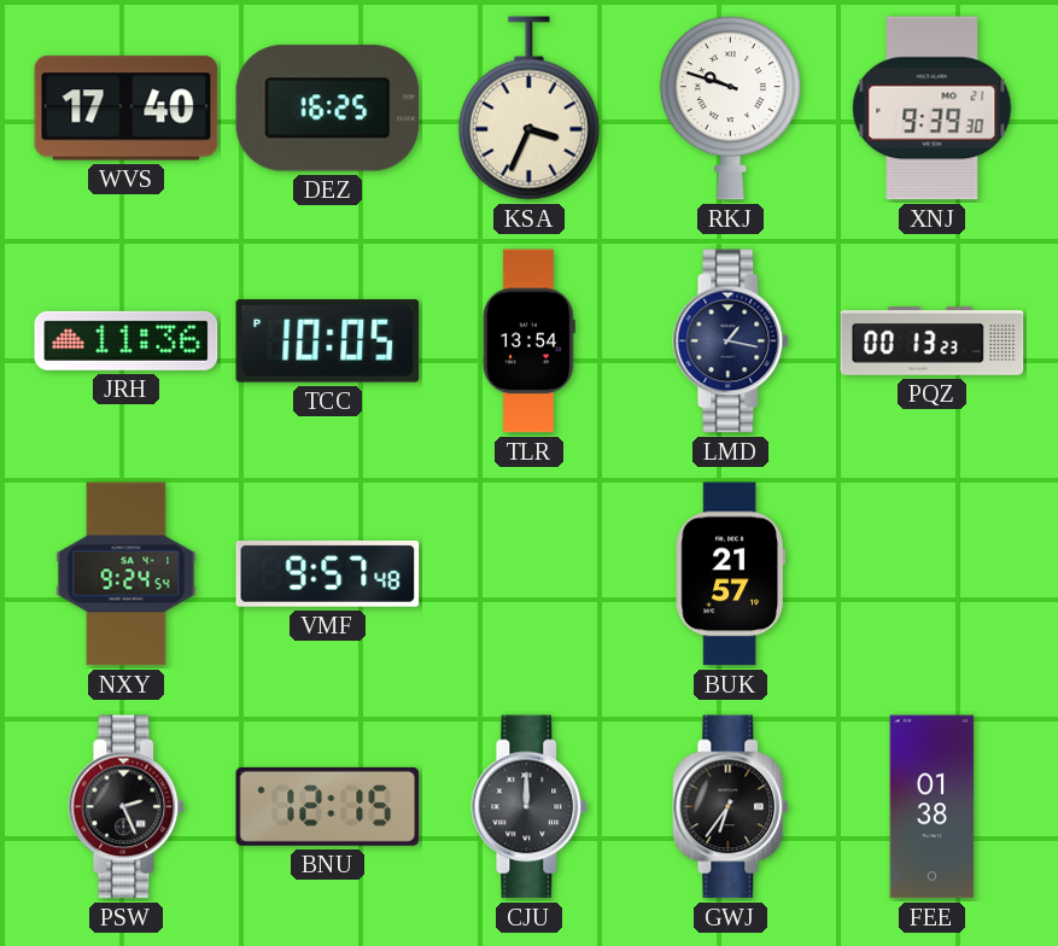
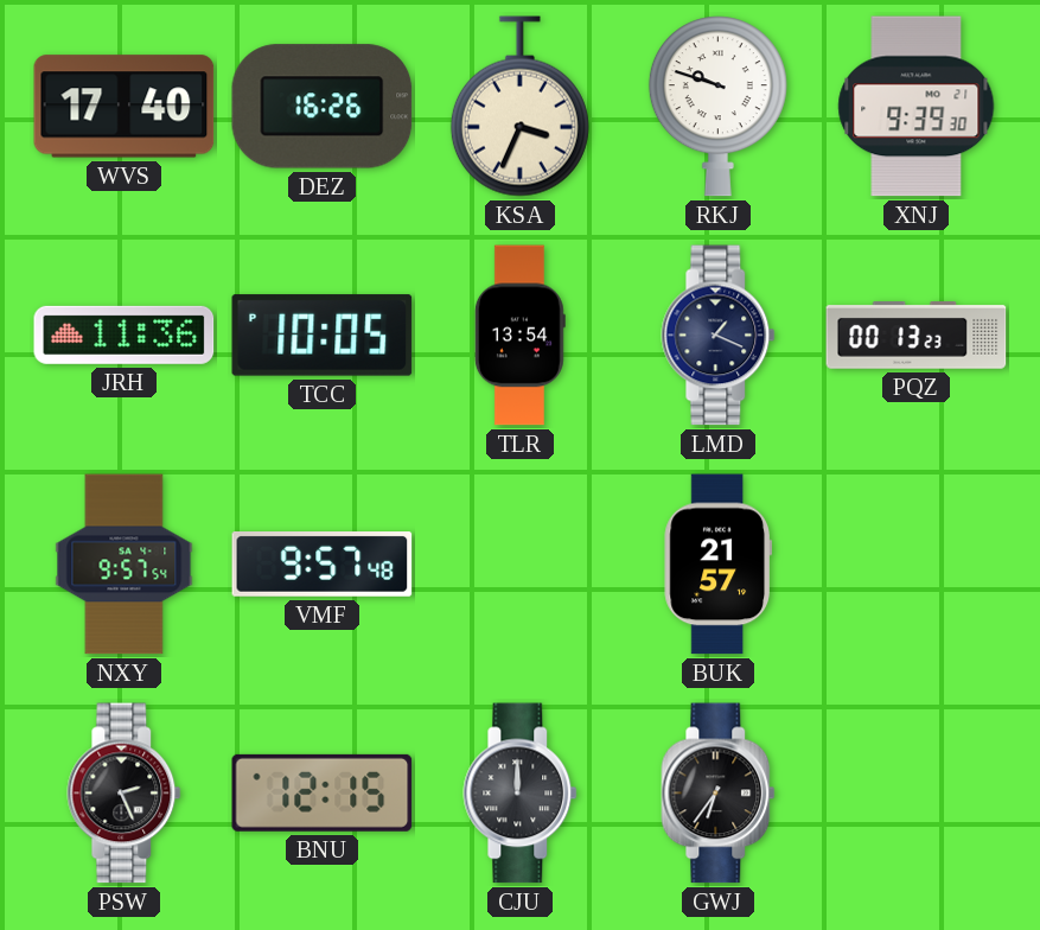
DEZ: 16:25 -> 16:26 (323, 107)
LMD: 1:17 -> 1:19 (719, 336)
NXY: 9:24 -> 9:57 (125, 565)
FEE: 01:38 -> none (933, 807)
